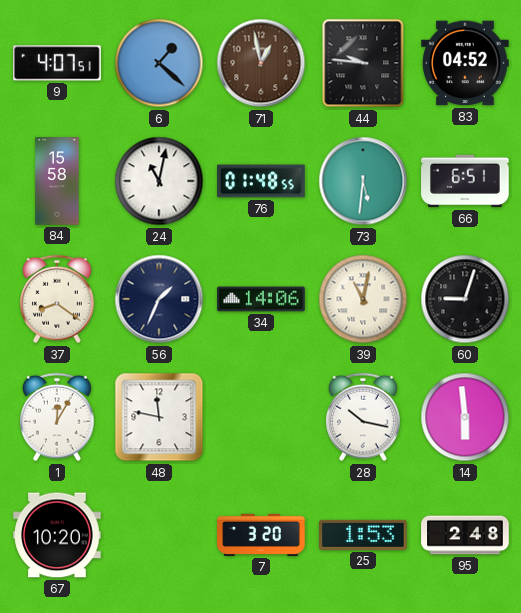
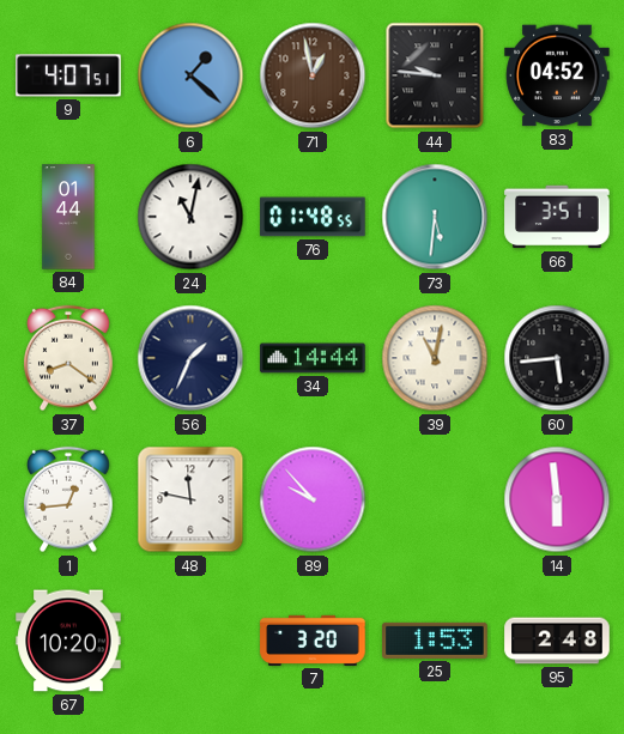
84: 15:58 -> 01:44 (68, 217)
66: 6:51 -> 3:51 (557, 217)
34: 14:06 -> 14:44 (313, 358)
60: 9:03 -> 5:44 (557, 358)
1: 12:05 -> 12:44 (69, 499)
89: none -> 9:53 (313, 499)
28: 10:17 -> none (364, 417)
